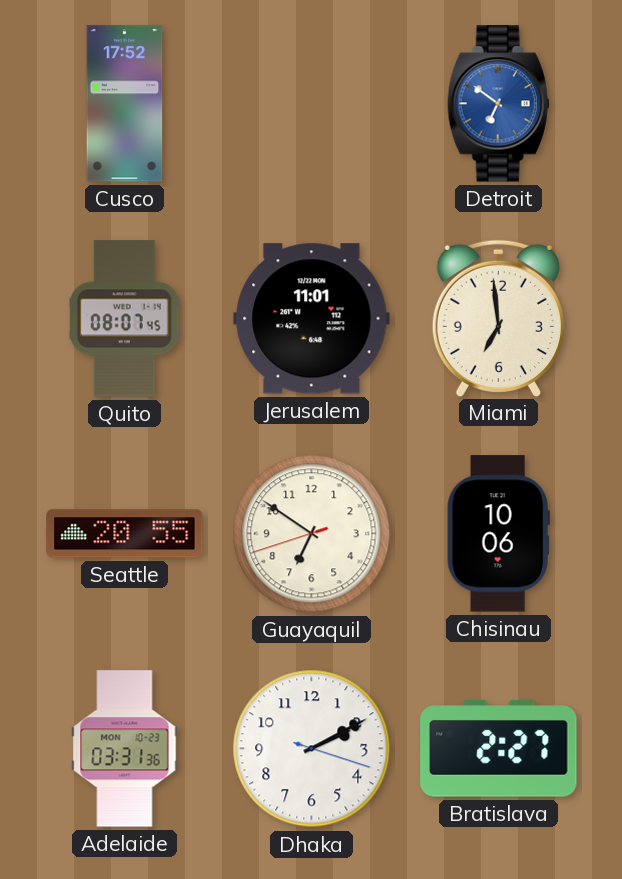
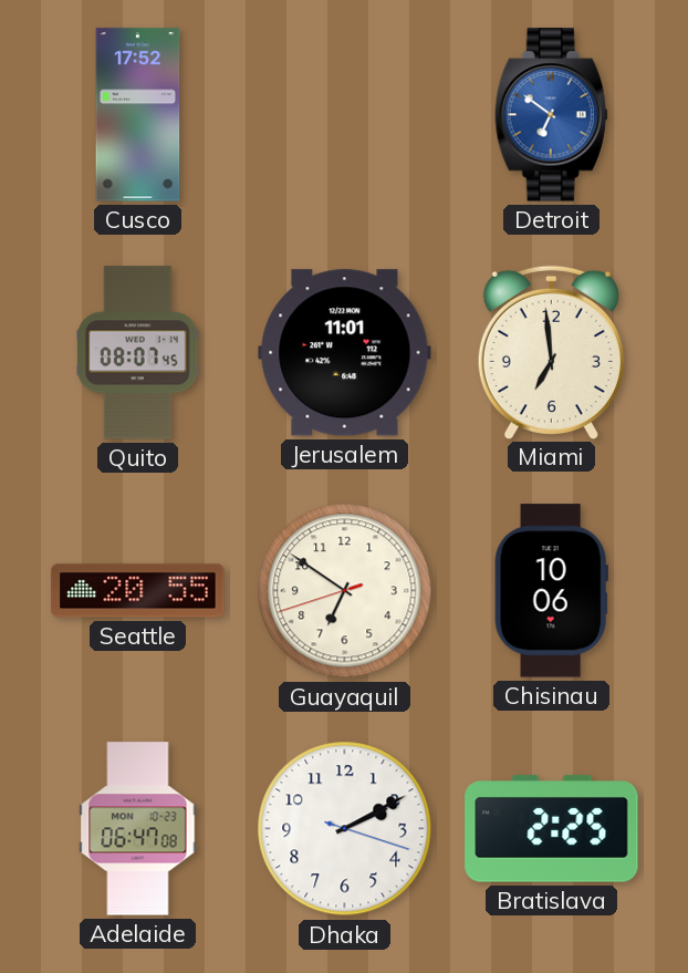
Adelaide: 03:31 -> 06:47 (138, 829)
Bratislava: 2:27 -> 2:25 (552, 829)
